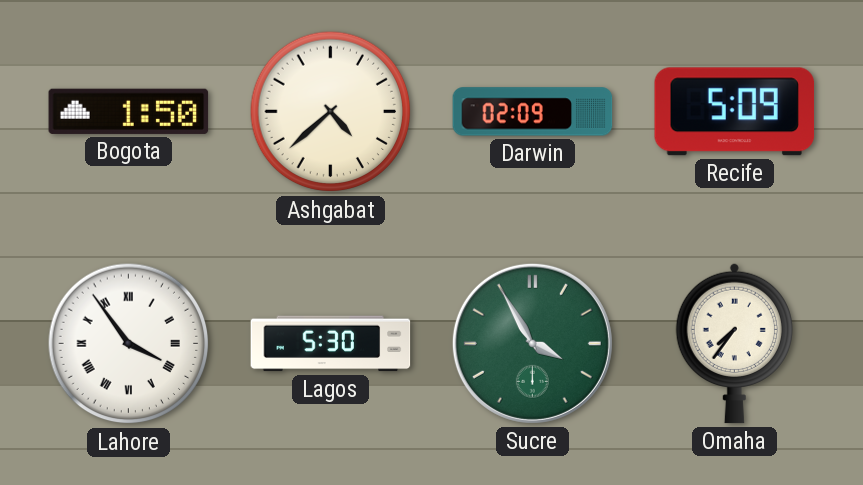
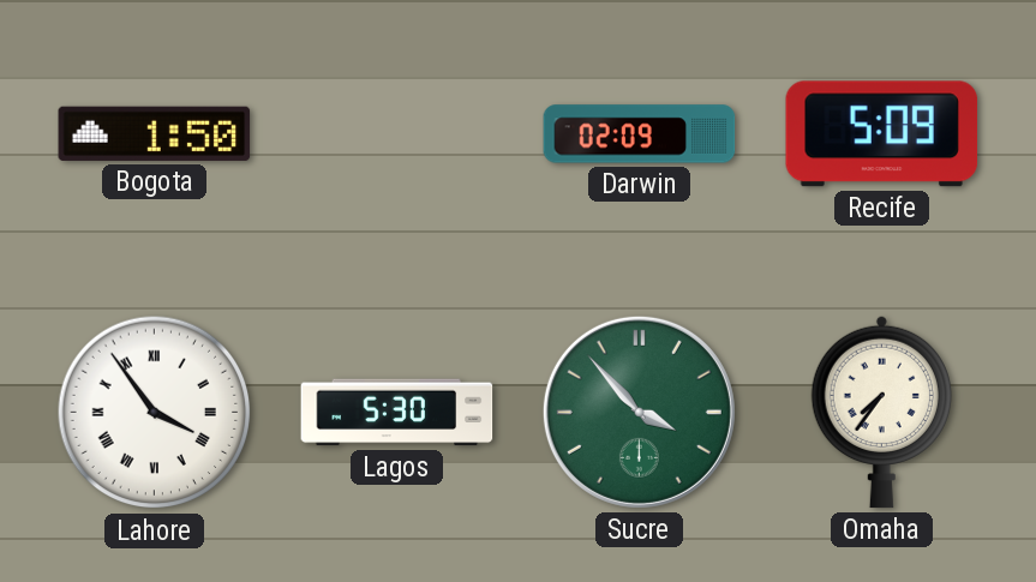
Ashgabat: 4:38 -> none (331, 112)
Sucre: 3:55 -> 3:53 (639, 412)
